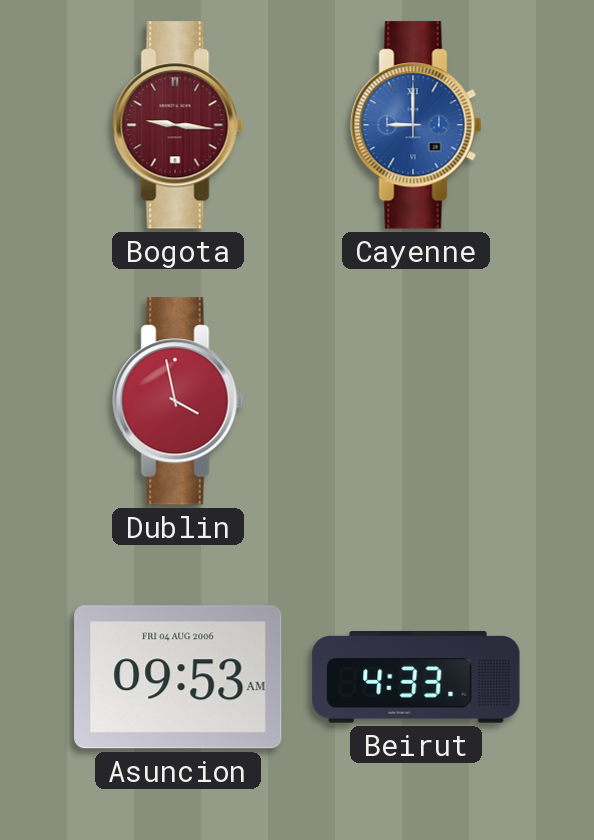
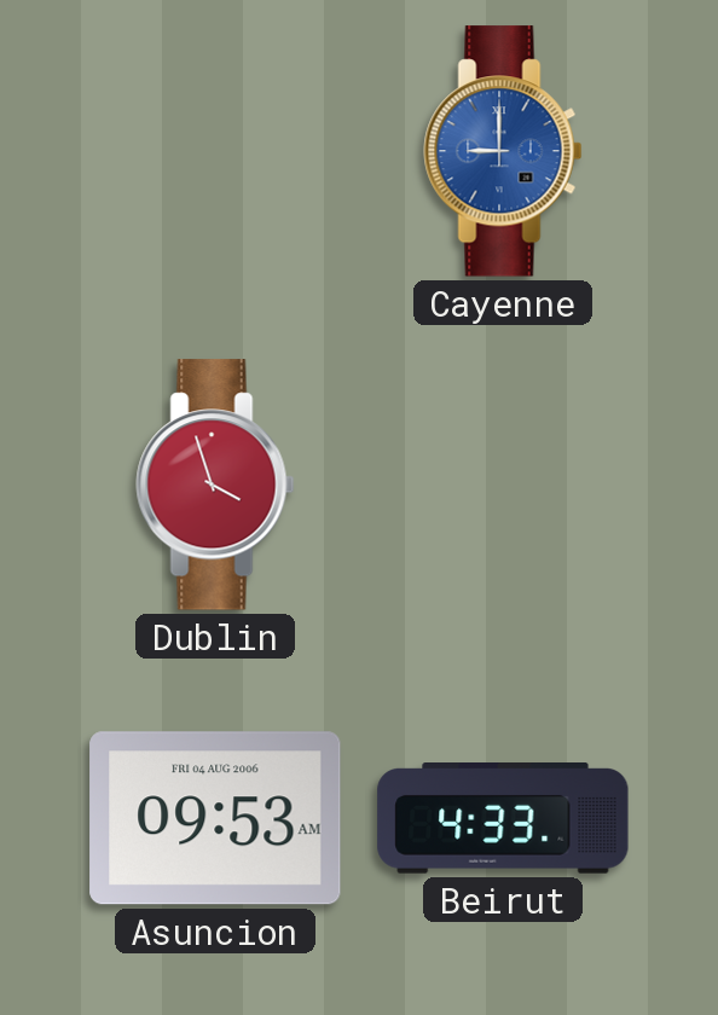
Bogota: 9:16 -> none (178, 125)
Dublin: 3:58 -> 3:57 (215, 485)
